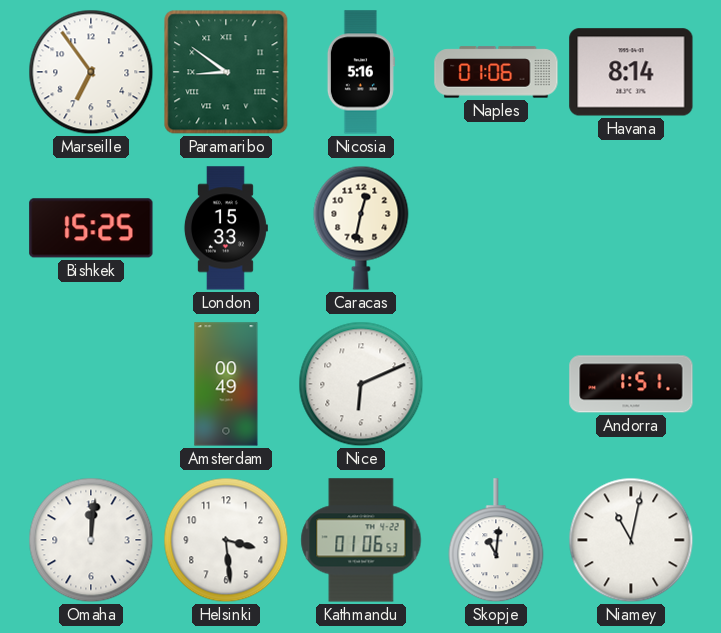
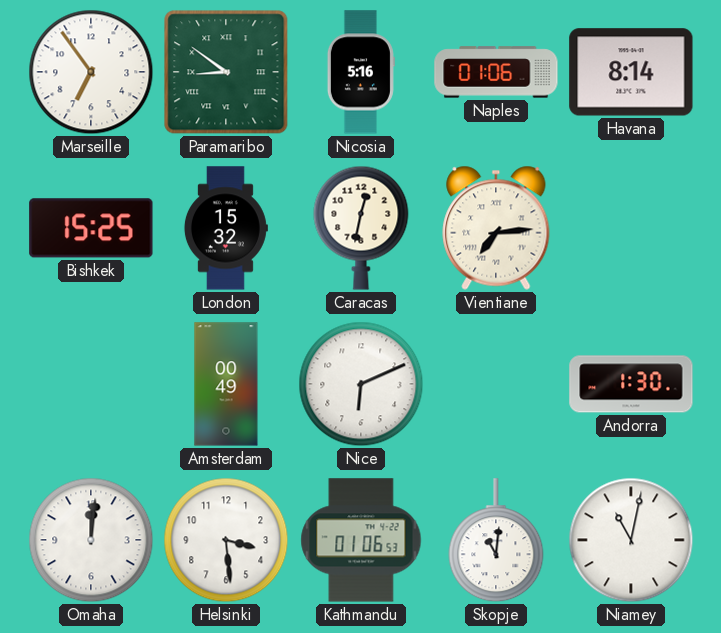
London: 15:33 -> 15:32 (225, 228)
Vientiane: none -> 7:14 (496, 228)
Andorra: 1:51 -> 1:30 (631, 384)
